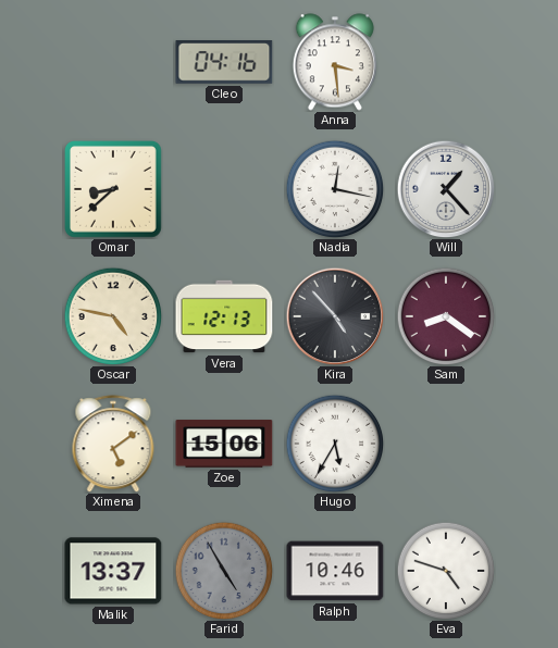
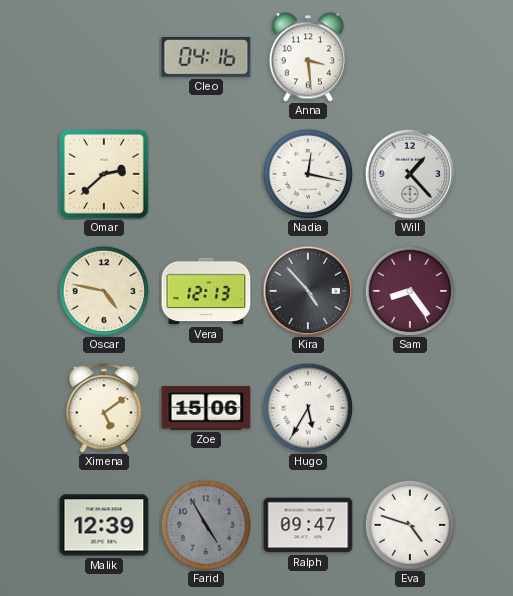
Omar: 8:38 -> 2:38 (105, 175)
Sam: 8:21 -> 8:24 (410, 291)
Malik: 13:37 -> 12:39 (104, 525)
Ralph: 10:46 -> 09:47 (308, 525)
